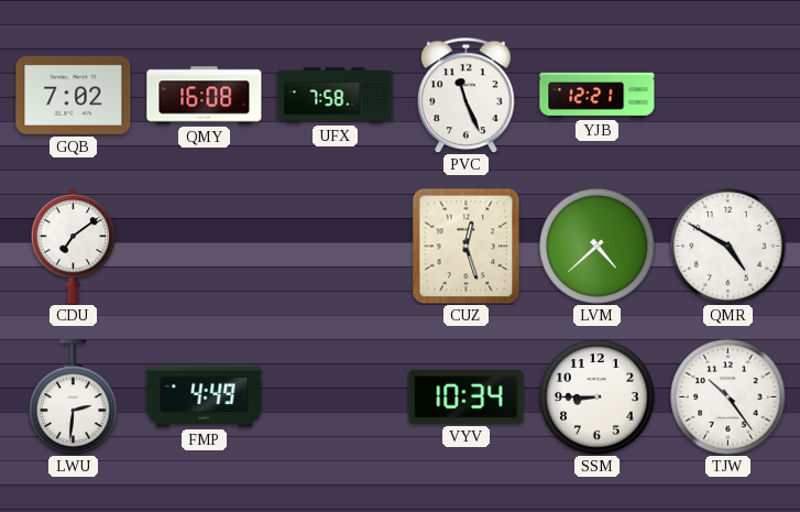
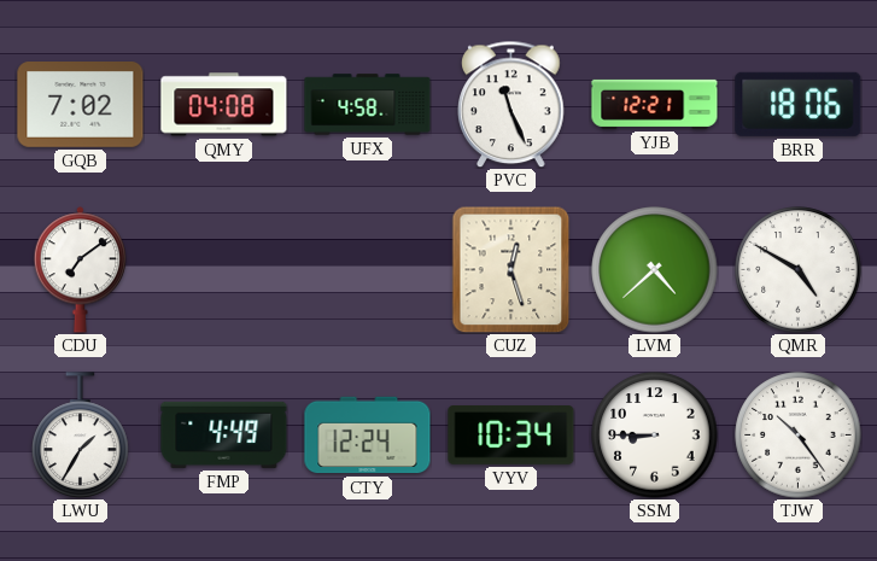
QMY: 16:08 -> 04:08 (224, 105)
UFX: 7:58 -> 4:58 (368, 105)
BRR: none -> 18:06 (799, 104)
LWU: 2:31 -> 1:35 (81, 436)
CTY: none -> 12:24 (368, 436)
